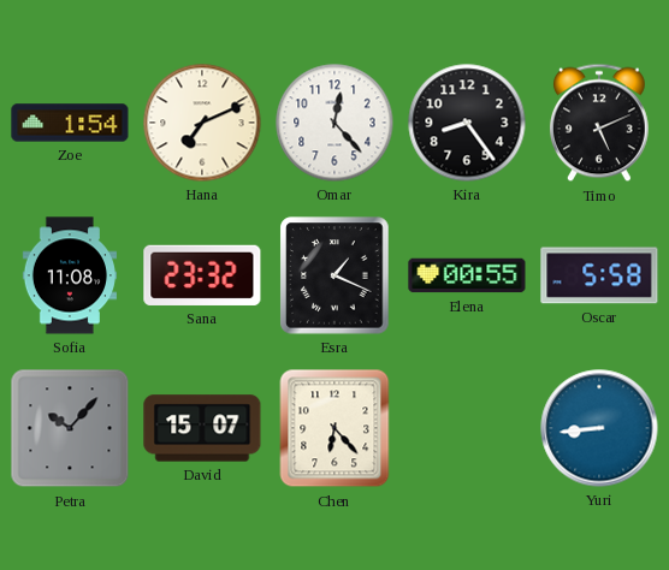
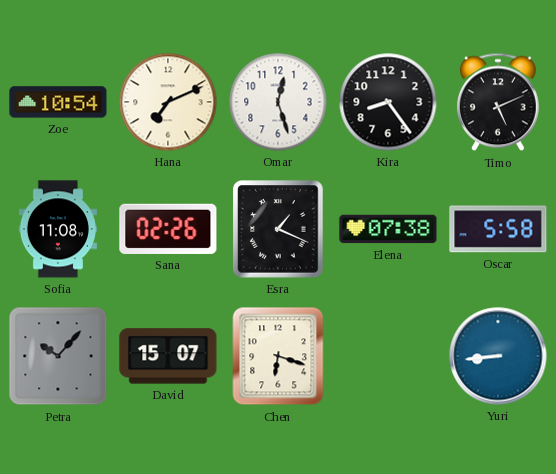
Zoe: 1:54 -> 10:54 (58, 102)
Omar: 12:23 -> 12:27 (278, 102)
Sana: 23:32 -> 02:26 (168, 229)
Elena: 00:55 -> 07:38 (388, 229)
Chen: 6:23 -> 6:18 (278, 356)
